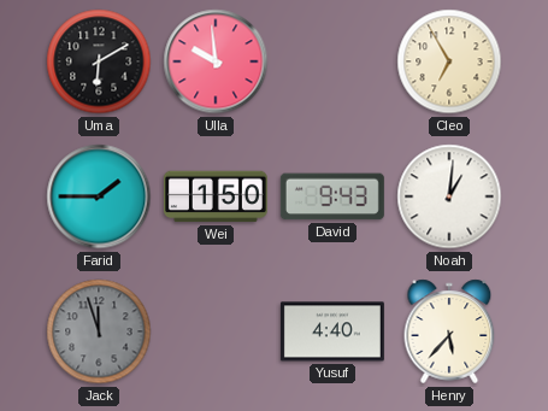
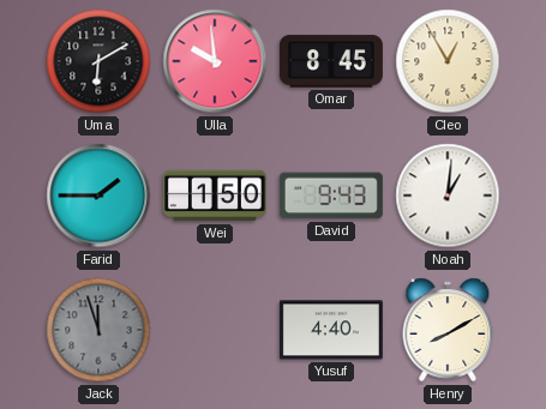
Omar: none -> 8:45 (331, 61)
Cleo: 6:55 -> 12:55 (448, 61)
Henry: 5:37 -> 8:10 (448, 330)
